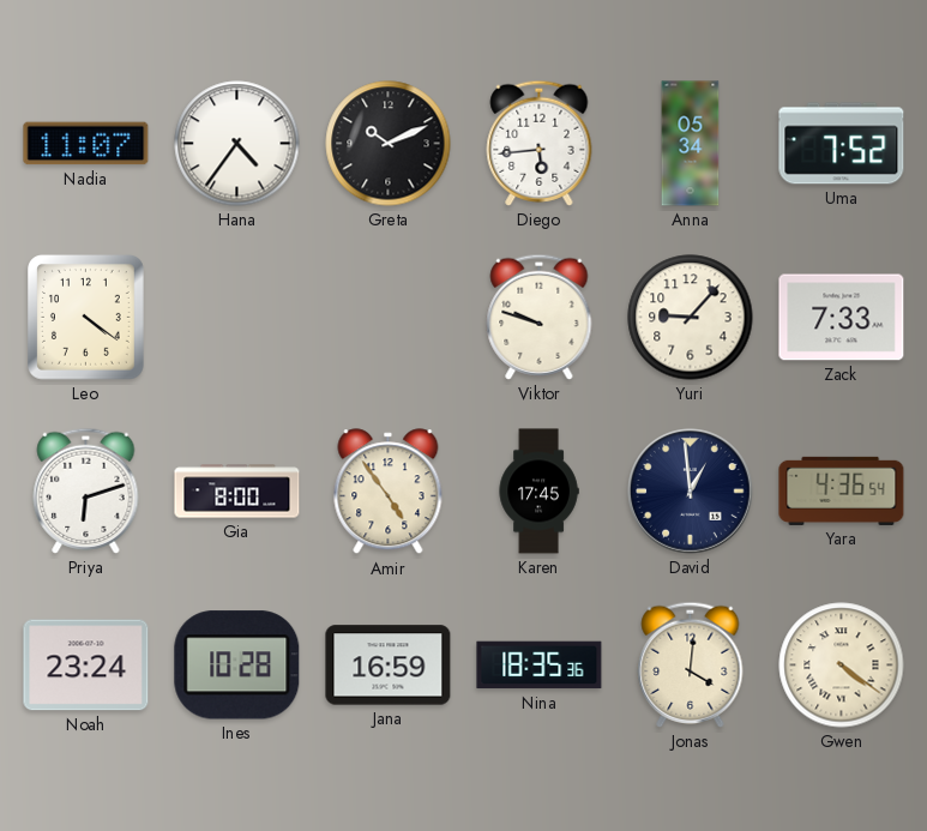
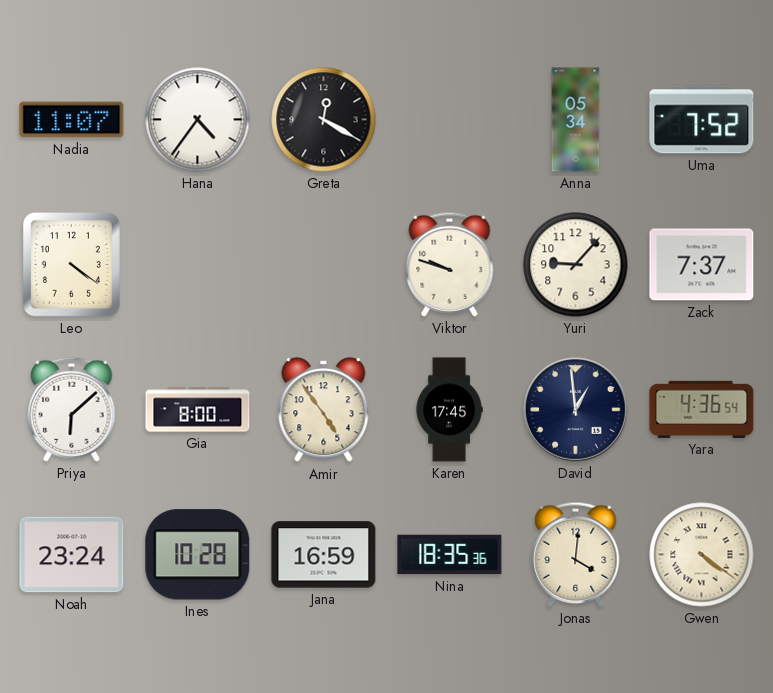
Greta: 10:11 -> 12:20 (324, 120)
Diego: 5:44 -> none (540, 143)
Zack: 7:33 -> 7:37 (702, 265)
Priya: 6:12 -> 6:08 (72, 409)
